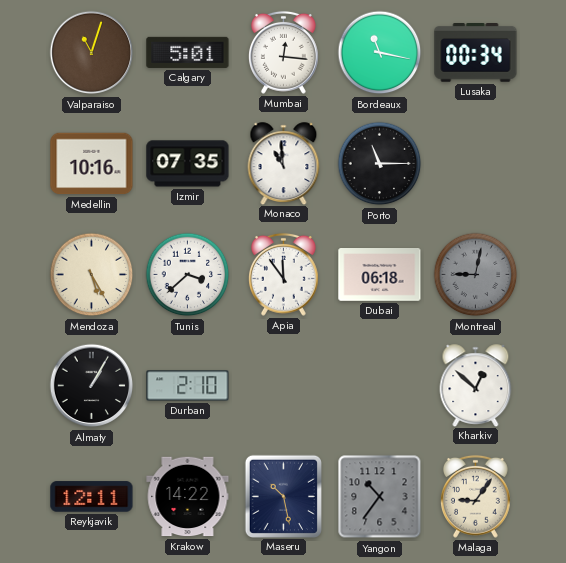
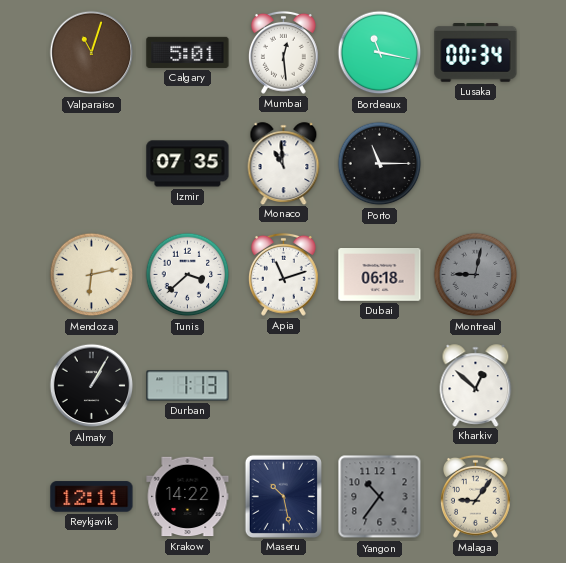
Mumbai: 12:16 -> 12:29 (283, 52)
Medellin: 10:16 -> none (92, 164)
Mendoza: 5:25 -> 6:13 (92, 275)
Apia: 11:54 -> 11:12 (283, 274)
Durban: 2:10 -> 1:13 (188, 386)
